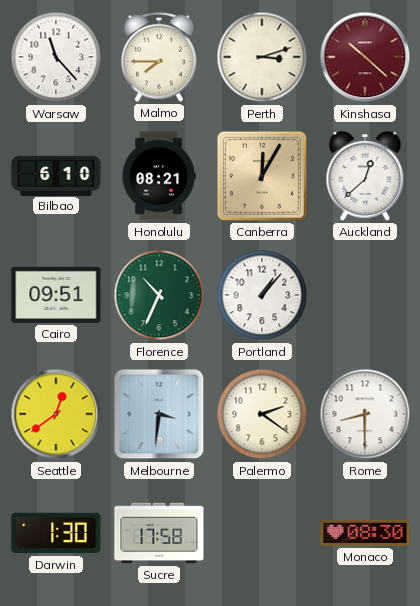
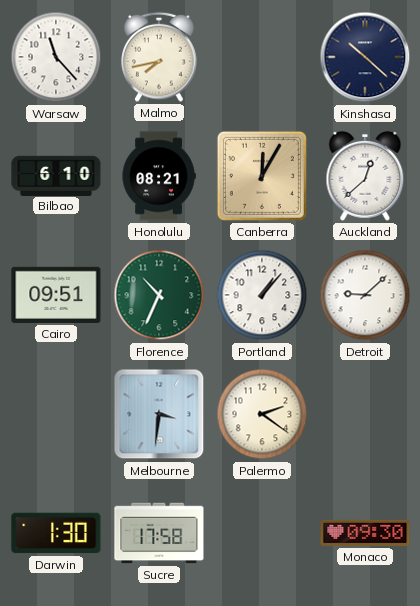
Malmo: 7:45 -> 7:43 (159, 57)
Perth: 3:12 -> none (262, 57)
Kinshasa dial: burgundy -> navy (365, 57)
Detroit: none -> 9:08 (365, 295)
Seattle: 12:39 -> none (56, 414)
Rome: 8:30 -> none (365, 414)
Monaco: 08:30 -> 09:30 (365, 533)
